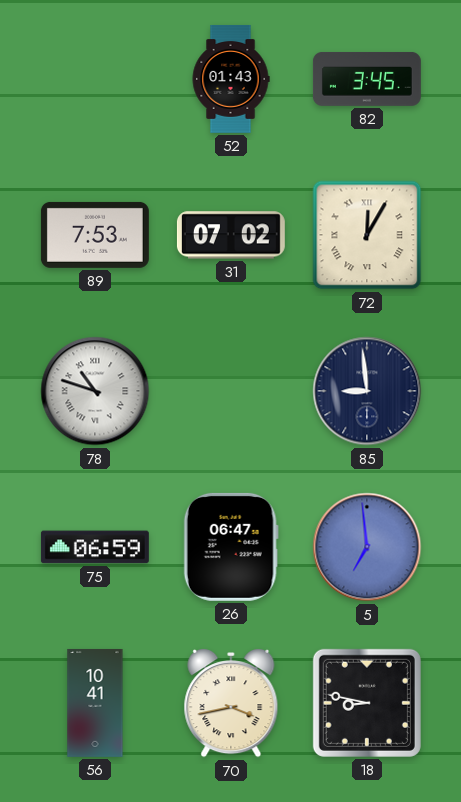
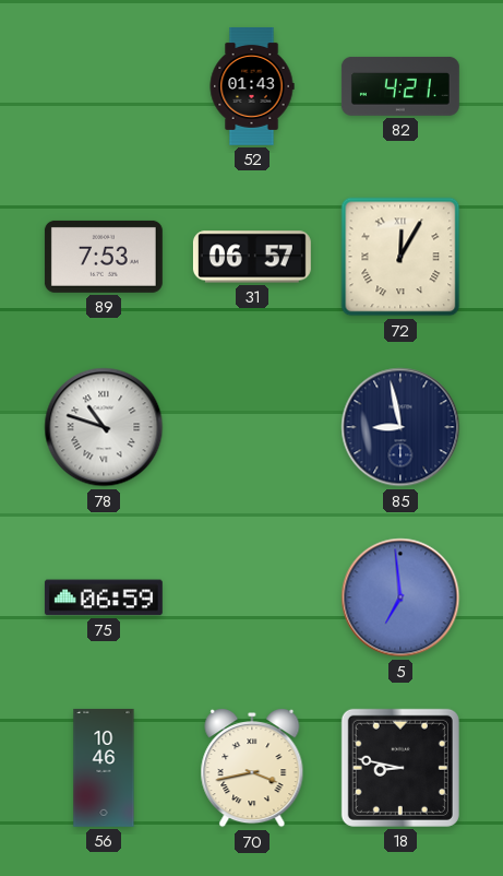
82: 3:45 -> 4:21 (400, 86)
31: 07:02 -> 06:57 (252, 257)
85: 8:59 -> 8:58 (400, 427)
26: 06:47 -> none (231, 547)
56: 10:41 -> 10:46 (104, 768)
